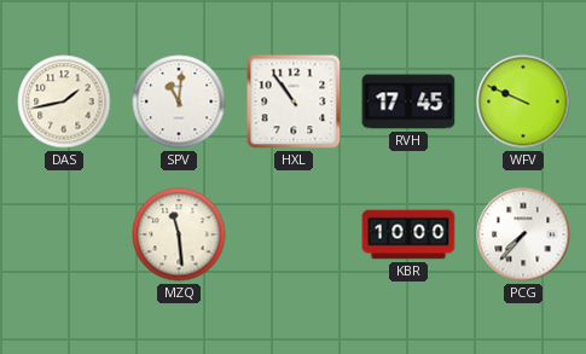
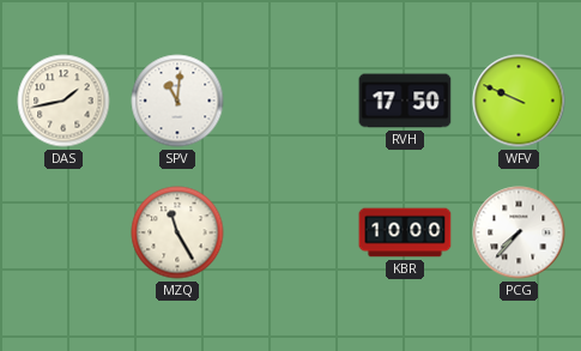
HXL: 10:54 -> none (294, 101)
RVH: 17:45 -> 17:50 (405, 101)
MZQ: 11:29 -> 11:25 (177, 232)
